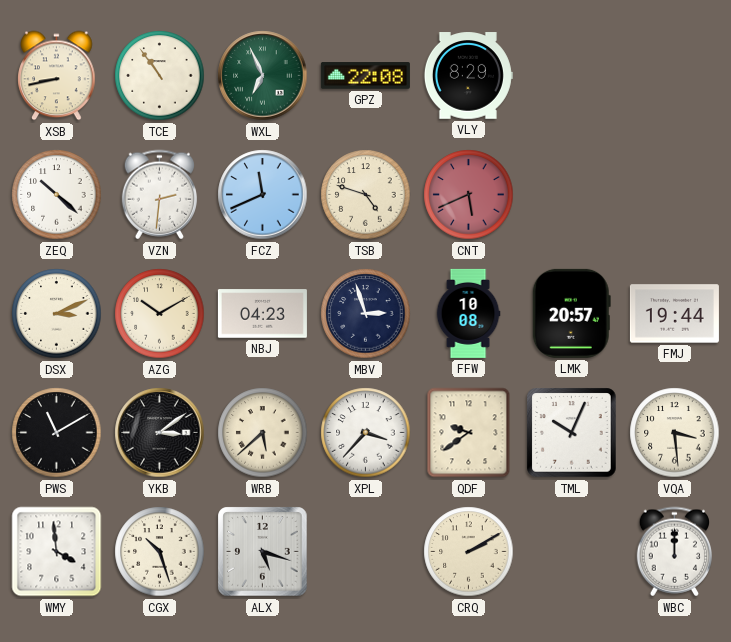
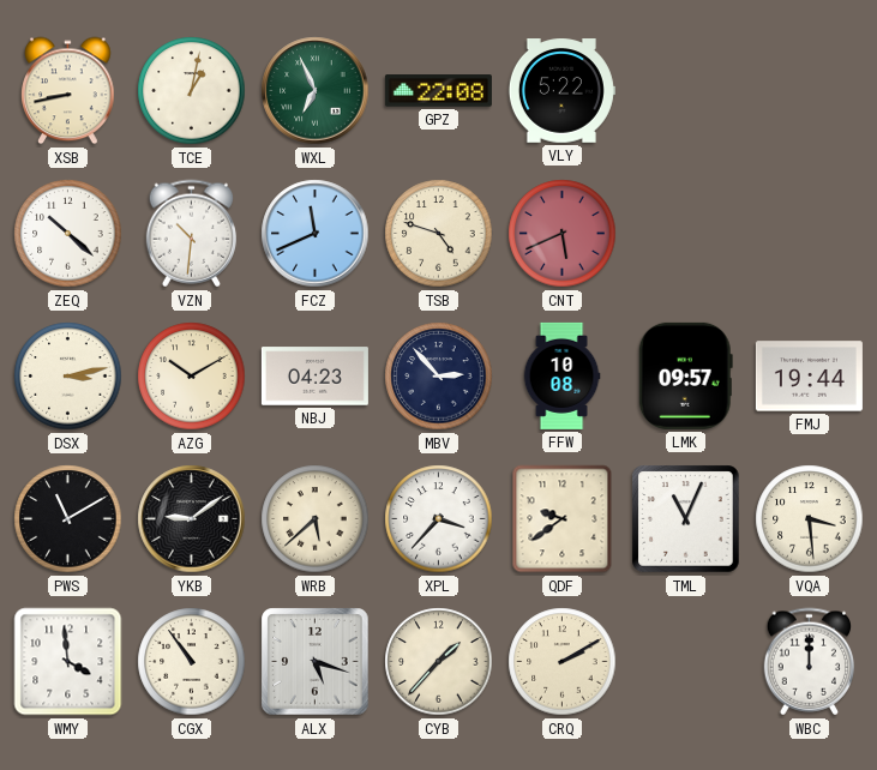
TCE: 10:54 -> 1:02 (192, 91)
VLY: 8:29 -> 5:22 (561, 91)
VZN: 2:31 -> 10:31 (191, 234)
DSX: 3:11 -> 3:13 (68, 377)
MBV: 2:57 -> 2:53 (439, 377)
LMK: 20:57 -> 09:57 (685, 375)
YKB: 3:09 -> 9:09 (192, 519)
TML: 10:04 -> 11:04 (686, 519)
CGX: 10:27 -> 10:54 (192, 662)
CYB: none -> 1:37 (439, 662)
